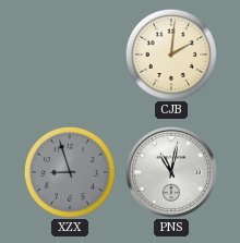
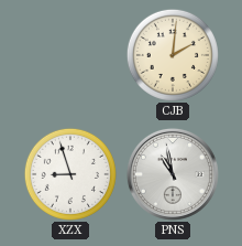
XZX dial: grey -> white (70, 174)
PNS: 11:02 -> 10:58 (173, 174)
